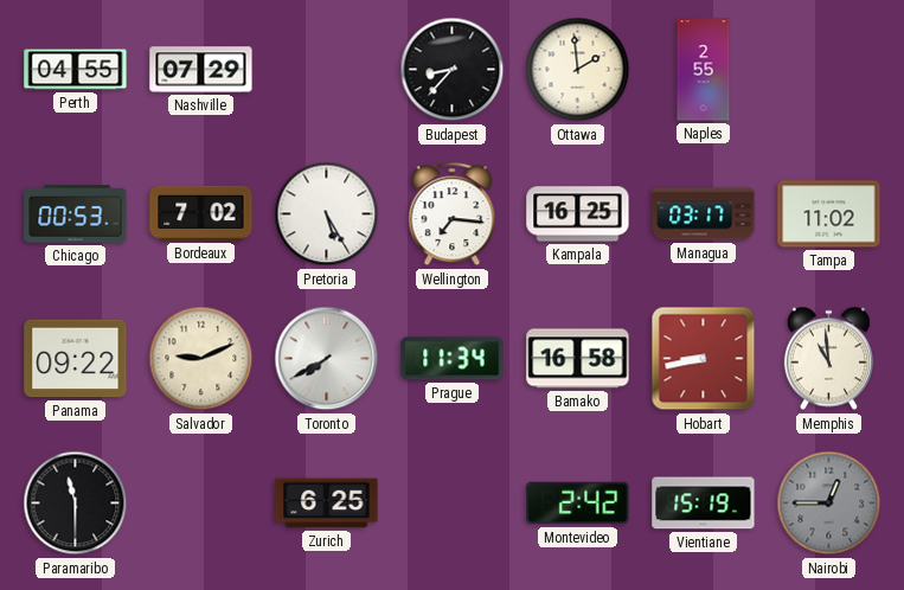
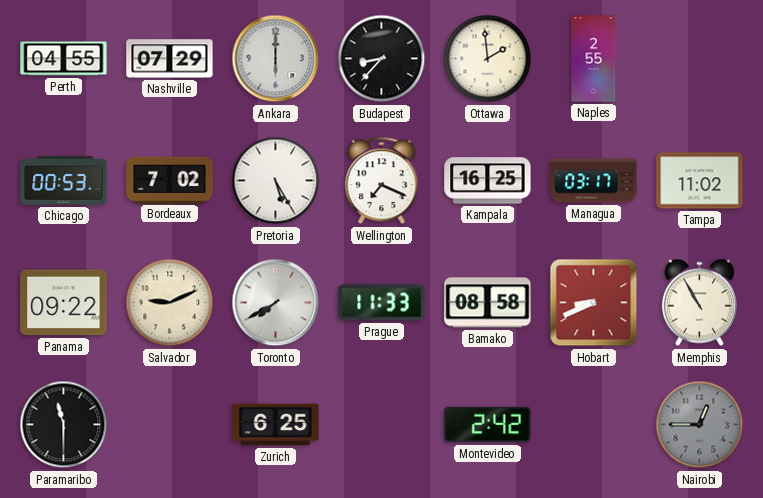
Ankara: none -> 6:00 (276, 59)
Wellington: 7:16 -> 7:19 (382, 181)
Prague: 11:34 -> 11:33 (382, 303)
Bamako: 16:58 -> 08:58 (488, 303)
Hobart: 8:43 -> 8:41 (594, 303)
Memphis: 10:59 -> 10:55 (699, 303)
Vientiane: 15:19 -> none (704, 504)
